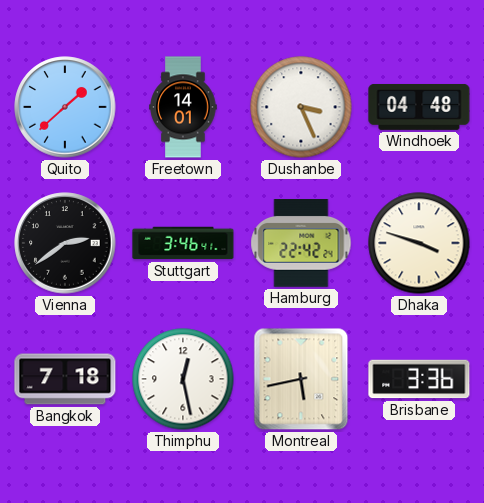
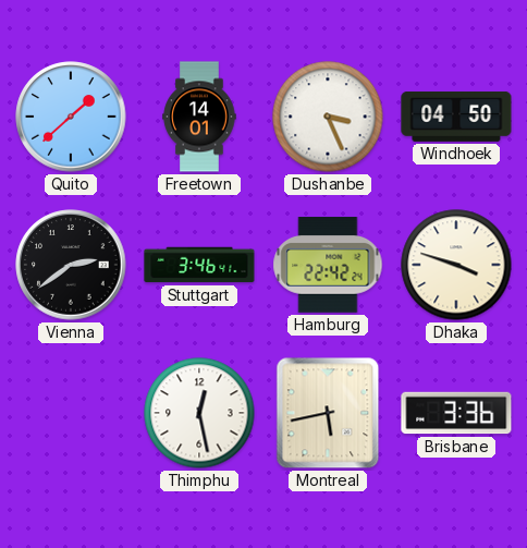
Windhoek: 04:48 -> 04:50 (456, 117)
Bangkok: 7:18 -> none (65, 379)
